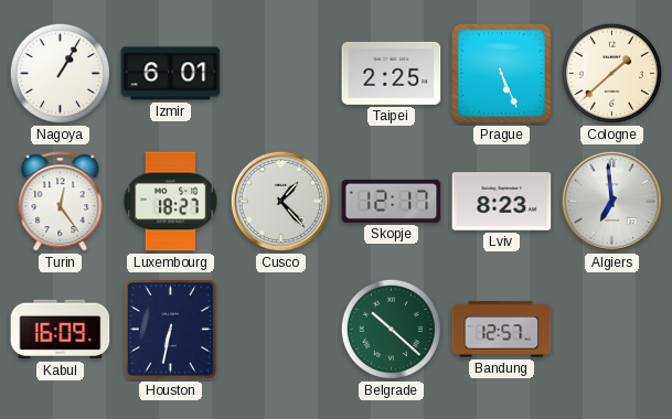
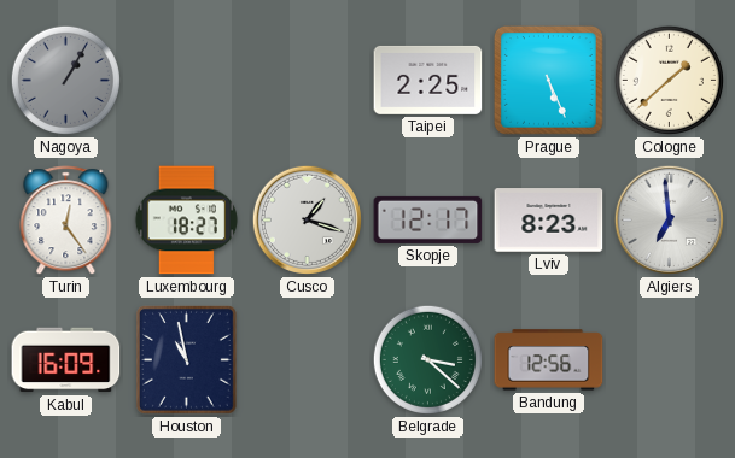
Nagoya dial: white -> grey (65, 80)
Izmir: 6:01 -> none (171, 74)
Cusco: 1:23 -> 1:18 (307, 219)
Houston: 6:32 -> 10:58 (187, 360)
Belgrade: 10:22 -> 3:22 (427, 359)
Bandung: 12:57 -> 12:56 (549, 360)
